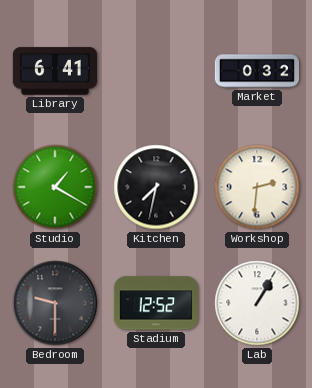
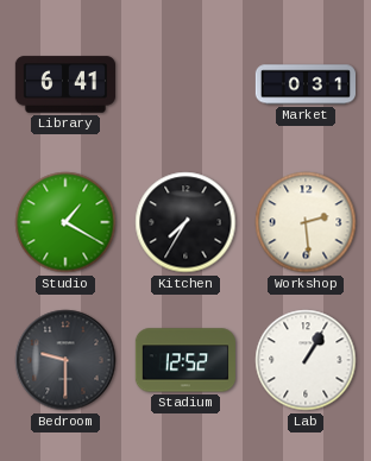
Market: 0:32 -> 0:31 (304, 84)
Kitchen: 7:32 -> 7:35 (185, 222)
Workshop: 2:31 -> 2:29 (306, 222)
